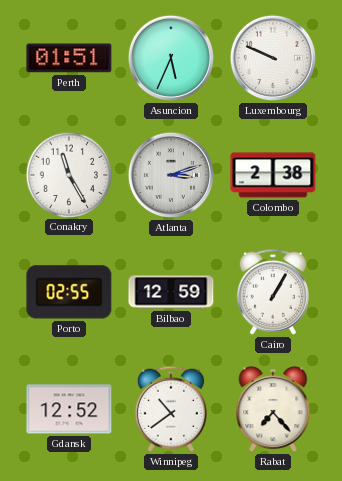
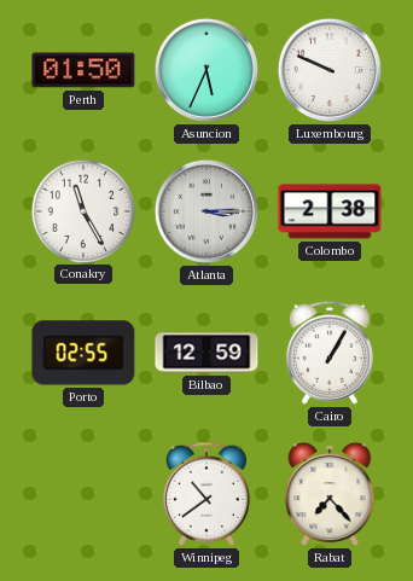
Perth: 01:51 -> 01:50 (83, 70)
Atlanta: 3:12 -> 3:15 (206, 211)
Gdansk: 12:52 -> none (69, 409)
